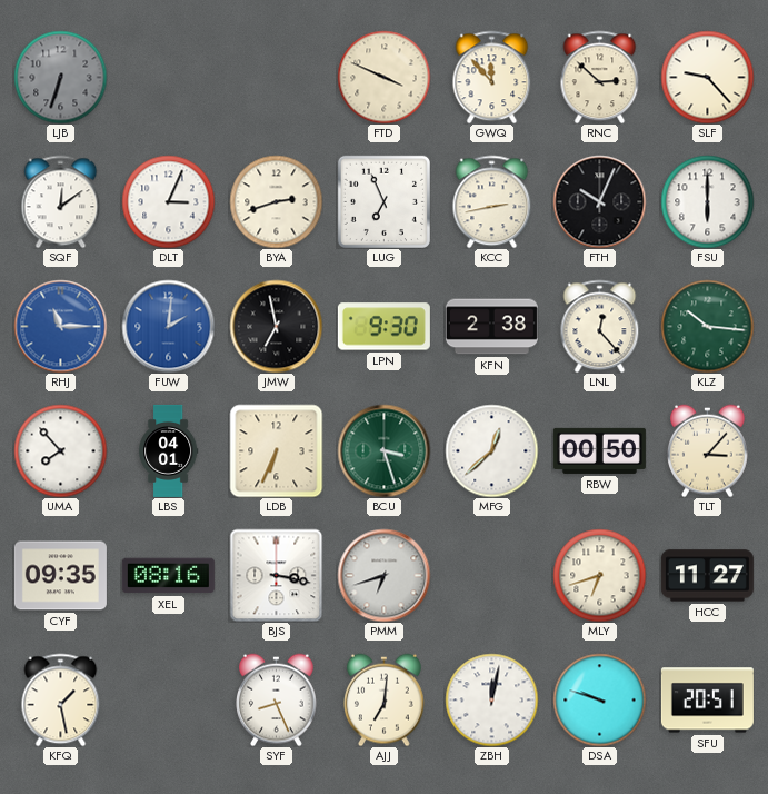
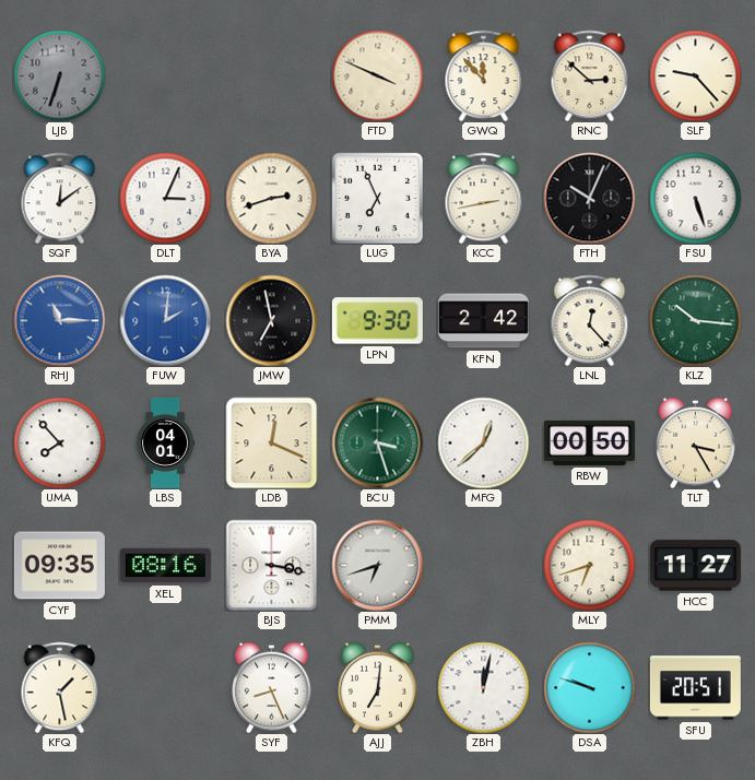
FSU: 6:00 -> 5:27 (695, 198)
KFN: 2:38 -> 2:42 (483, 321)
LDB: 6:34 -> 12:19 (271, 442)
TLT: 3:07 -> 3:25 (696, 442)
